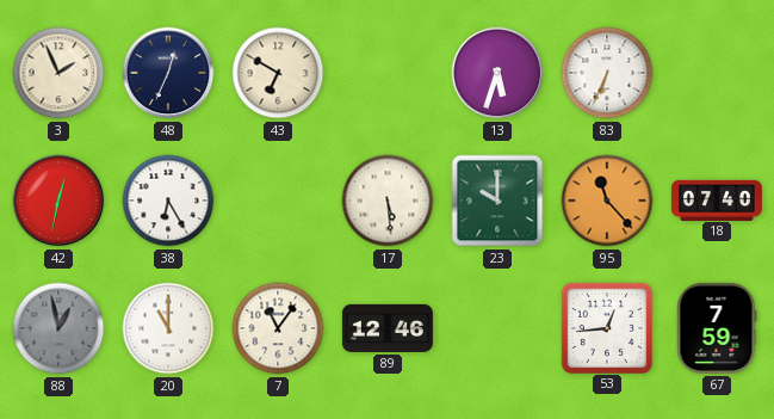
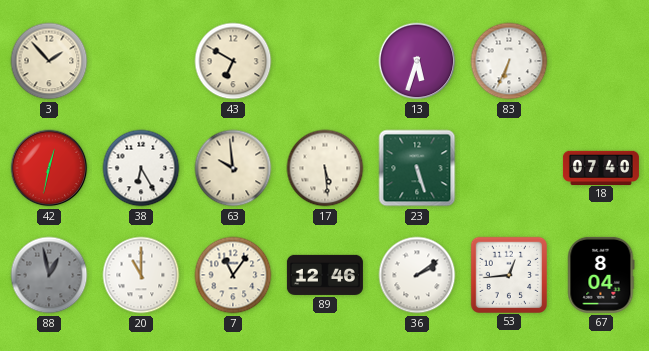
3: 1:56 -> 1:53 (49, 61)
48: 12:34 -> none (168, 73)
63: none -> 9:59 (233, 168)
23: 10:00 -> 5:27 (417, 168)
95: 11:23 -> none (607, 201)
36: none -> 2:09 (417, 275)
67: 7:59 -> 8:04 (601, 275)
